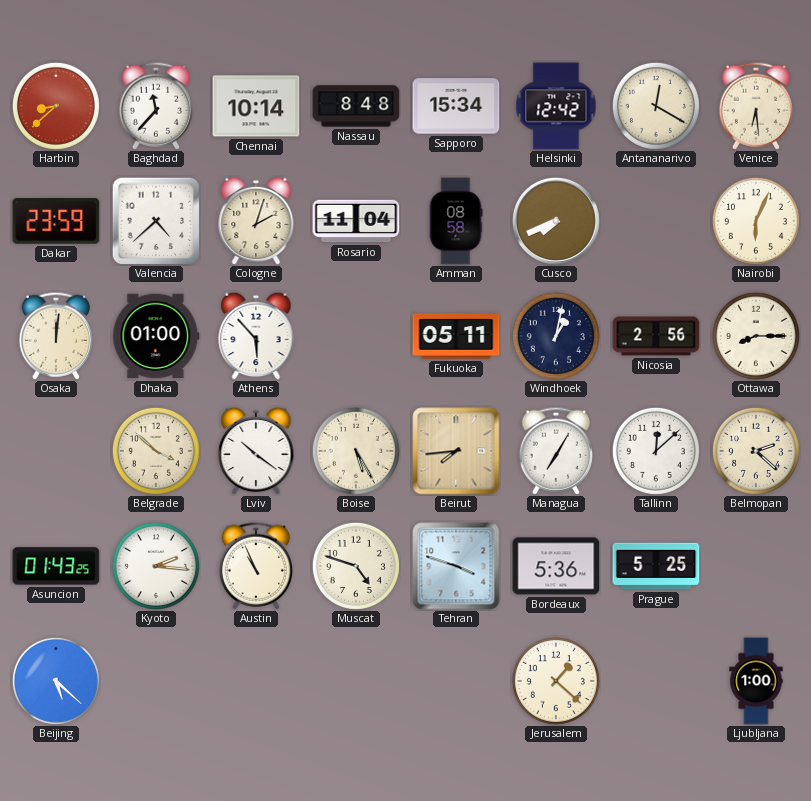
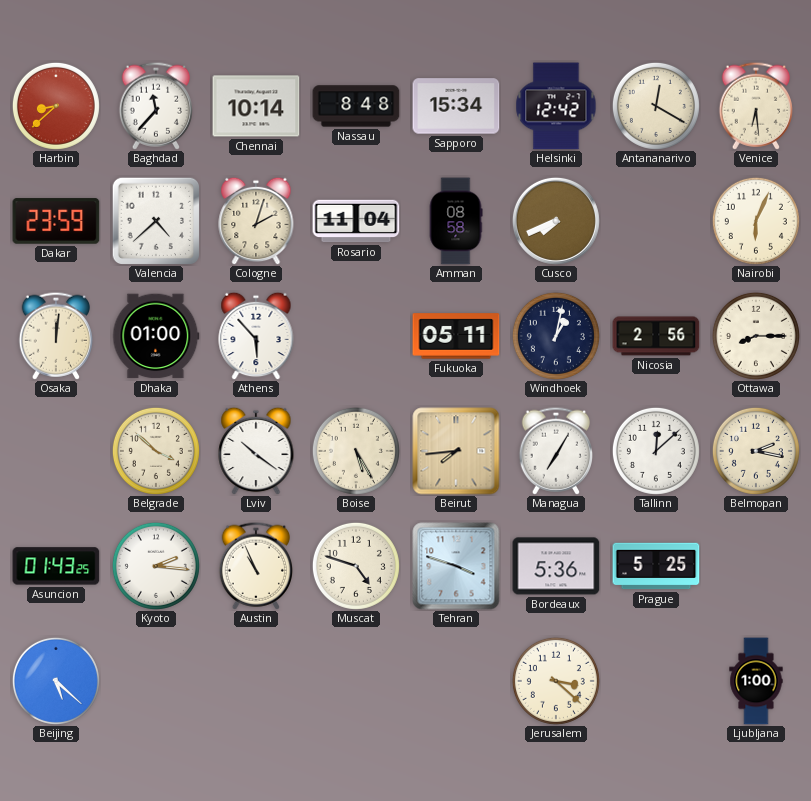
Belmopan: 2:22 -> 2:17 (756, 451)
Jerusalem: 1:22 -> 3:22 (556, 681)
